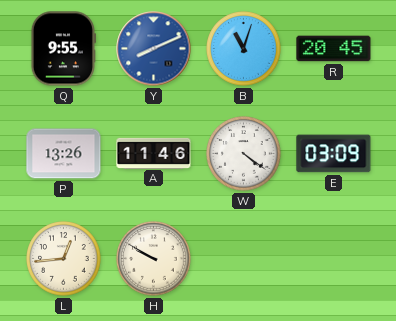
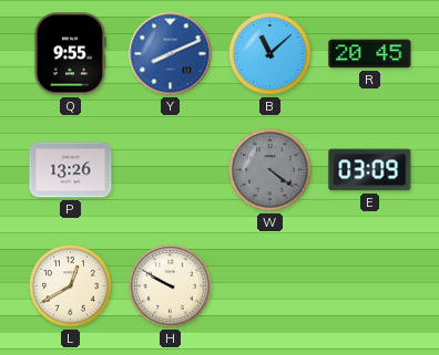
B: 11:03 -> 11:08 (270, 54)
A: 11:46 -> none (154, 153)
W dial: white -> grey (270, 170)
L: 12:44 -> 12:40 (71, 286)
